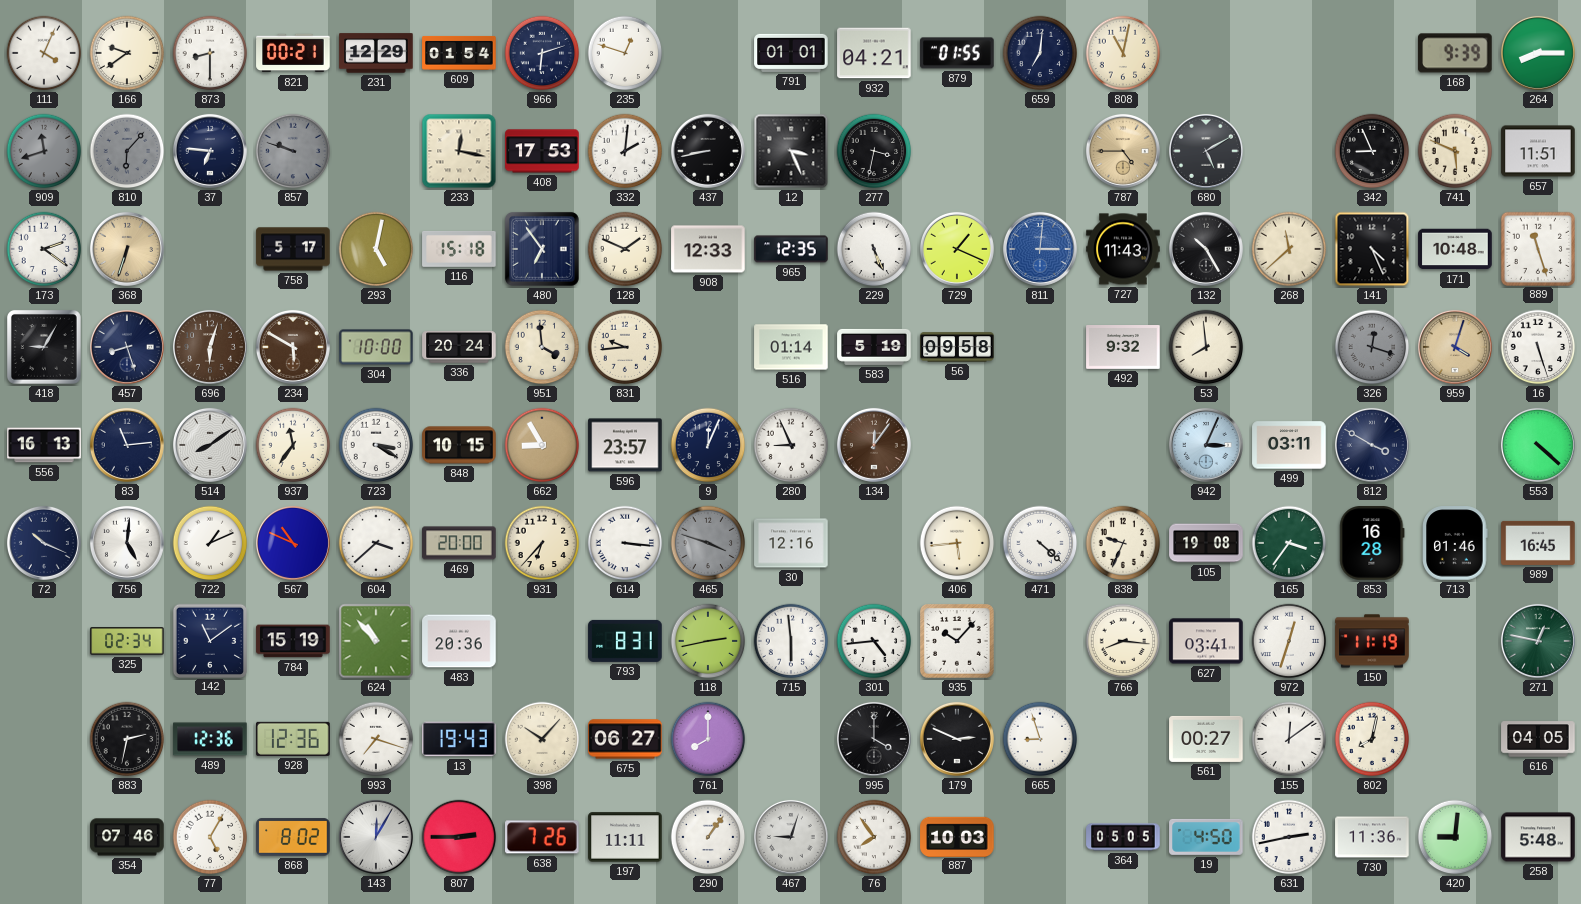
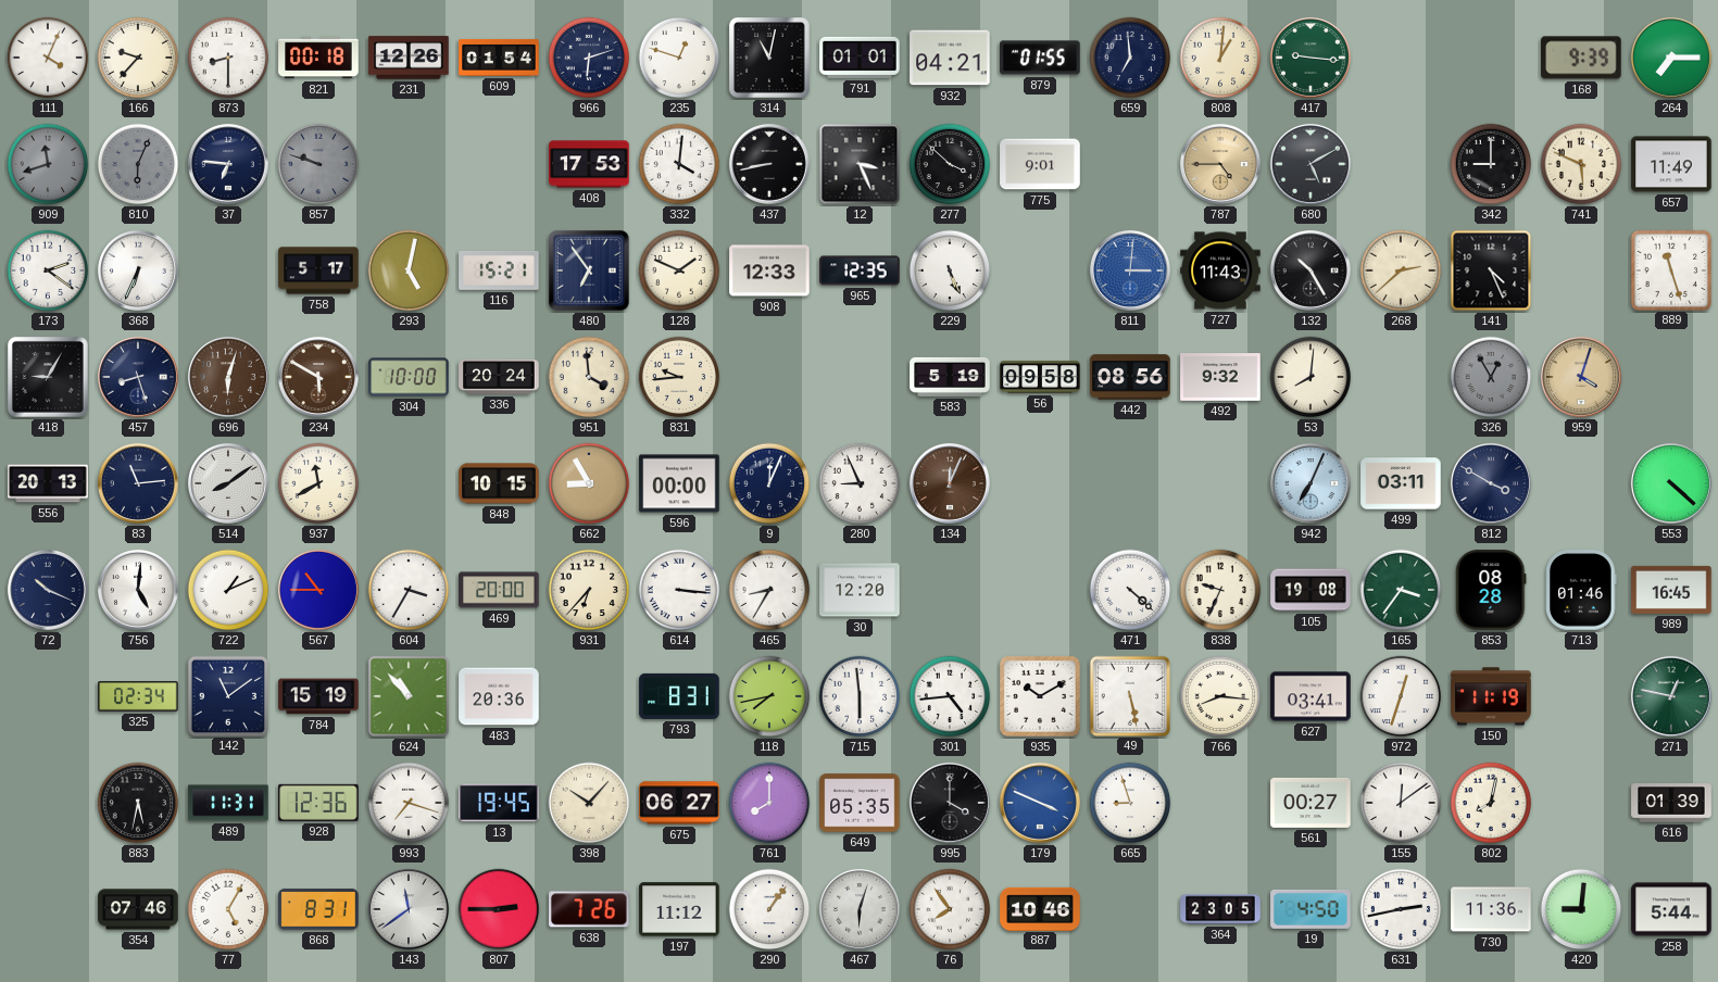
166: 9:39 -> 9:37 (138, 58)
821: 00:21 -> 00:18 (318, 58)
231: 12:29 -> 12:26 (409, 58)
314: none -> 11:02 (770, 59)
659: 7:01 -> 6:59 (1130, 58)
808: 11:02 -> 1:01 (1220, 58)
417: none -> 9:16 (1311, 58)
264: 8:15 -> 7:15 (1671, 58)
810: 6:07 -> 6:04 (138, 164)
233: 12:17 -> none (459, 151)
332: 2:01 -> 4:01 (679, 164)
277: 3:32 -> 3:52 (950, 164)
775: none -> 9:01 (1040, 164)
342: 8:56 -> 9:00 (1491, 164)
657: 11:51 -> 11:49 (1671, 164)
368: 6:33 -> 6:34 (138, 270)
368 dial: champagne -> white (138, 270)
116: 15:18 -> 15:21 (499, 270)
729: 1:19 -> none (957, 249)
268: 11:38 -> 2:38 (1401, 270)
171: 10:48 -> none (1455, 249)
516: 01:14 -> none (791, 347)
442: none -> 08:56 (1130, 377)
53: 7:59 -> 8:01 (1311, 377)
326: 12:18 -> 12:55 (1491, 377)
16: 5:27 -> none (1538, 347)
556: 16:13 -> 20:13 (48, 483)
937: 11:36 -> 11:40 (318, 483)
723: 3:20 -> none (376, 445)
596: 23:57 -> 00:00 (679, 483)
134: 12:06 -> 12:04 (950, 483)
942: 3:04 -> 7:04 (1311, 483)
567: 10:49 -> 10:45 (318, 590)
604: 3:38 -> 3:35 (409, 590)
465: 3:48 -> 8:35 (769, 590)
465 dial: grey -> white (769, 590)
30: 12:16 -> 12:20 (860, 590)
406: 5:44 -> none (957, 543)
853: 16:28 -> 08:28 (1491, 590)
118: 2:43 -> 7:43 (769, 696)
935: 10:07 -> 10:10 (1041, 697)
49: none -> 5:28 (1129, 695)
883: 2:32 -> 5:32 (138, 803)
489: 12:36 -> 11:31 (228, 803)
13: 19:43 -> 19:45 (499, 803)
649: none -> 05:35 (860, 803)
179: 2:49 -> 3:49 (1040, 803)
179 dial: black -> blue (1040, 803)
616: 04:05 -> 01:39 (1671, 803)
868: 8:02 -> 8:31 (318, 909)
143: 12:05 -> 11:39 (409, 909)
197: 11:11 -> 11:12 (679, 909)
467: 9:03 -> 6:03 (860, 909)
887: 10:03 -> 10:46 (1040, 908)
364: 05:05 -> 23:05 (1220, 909)
258: 5:48 -> 5:44 (1671, 909)
